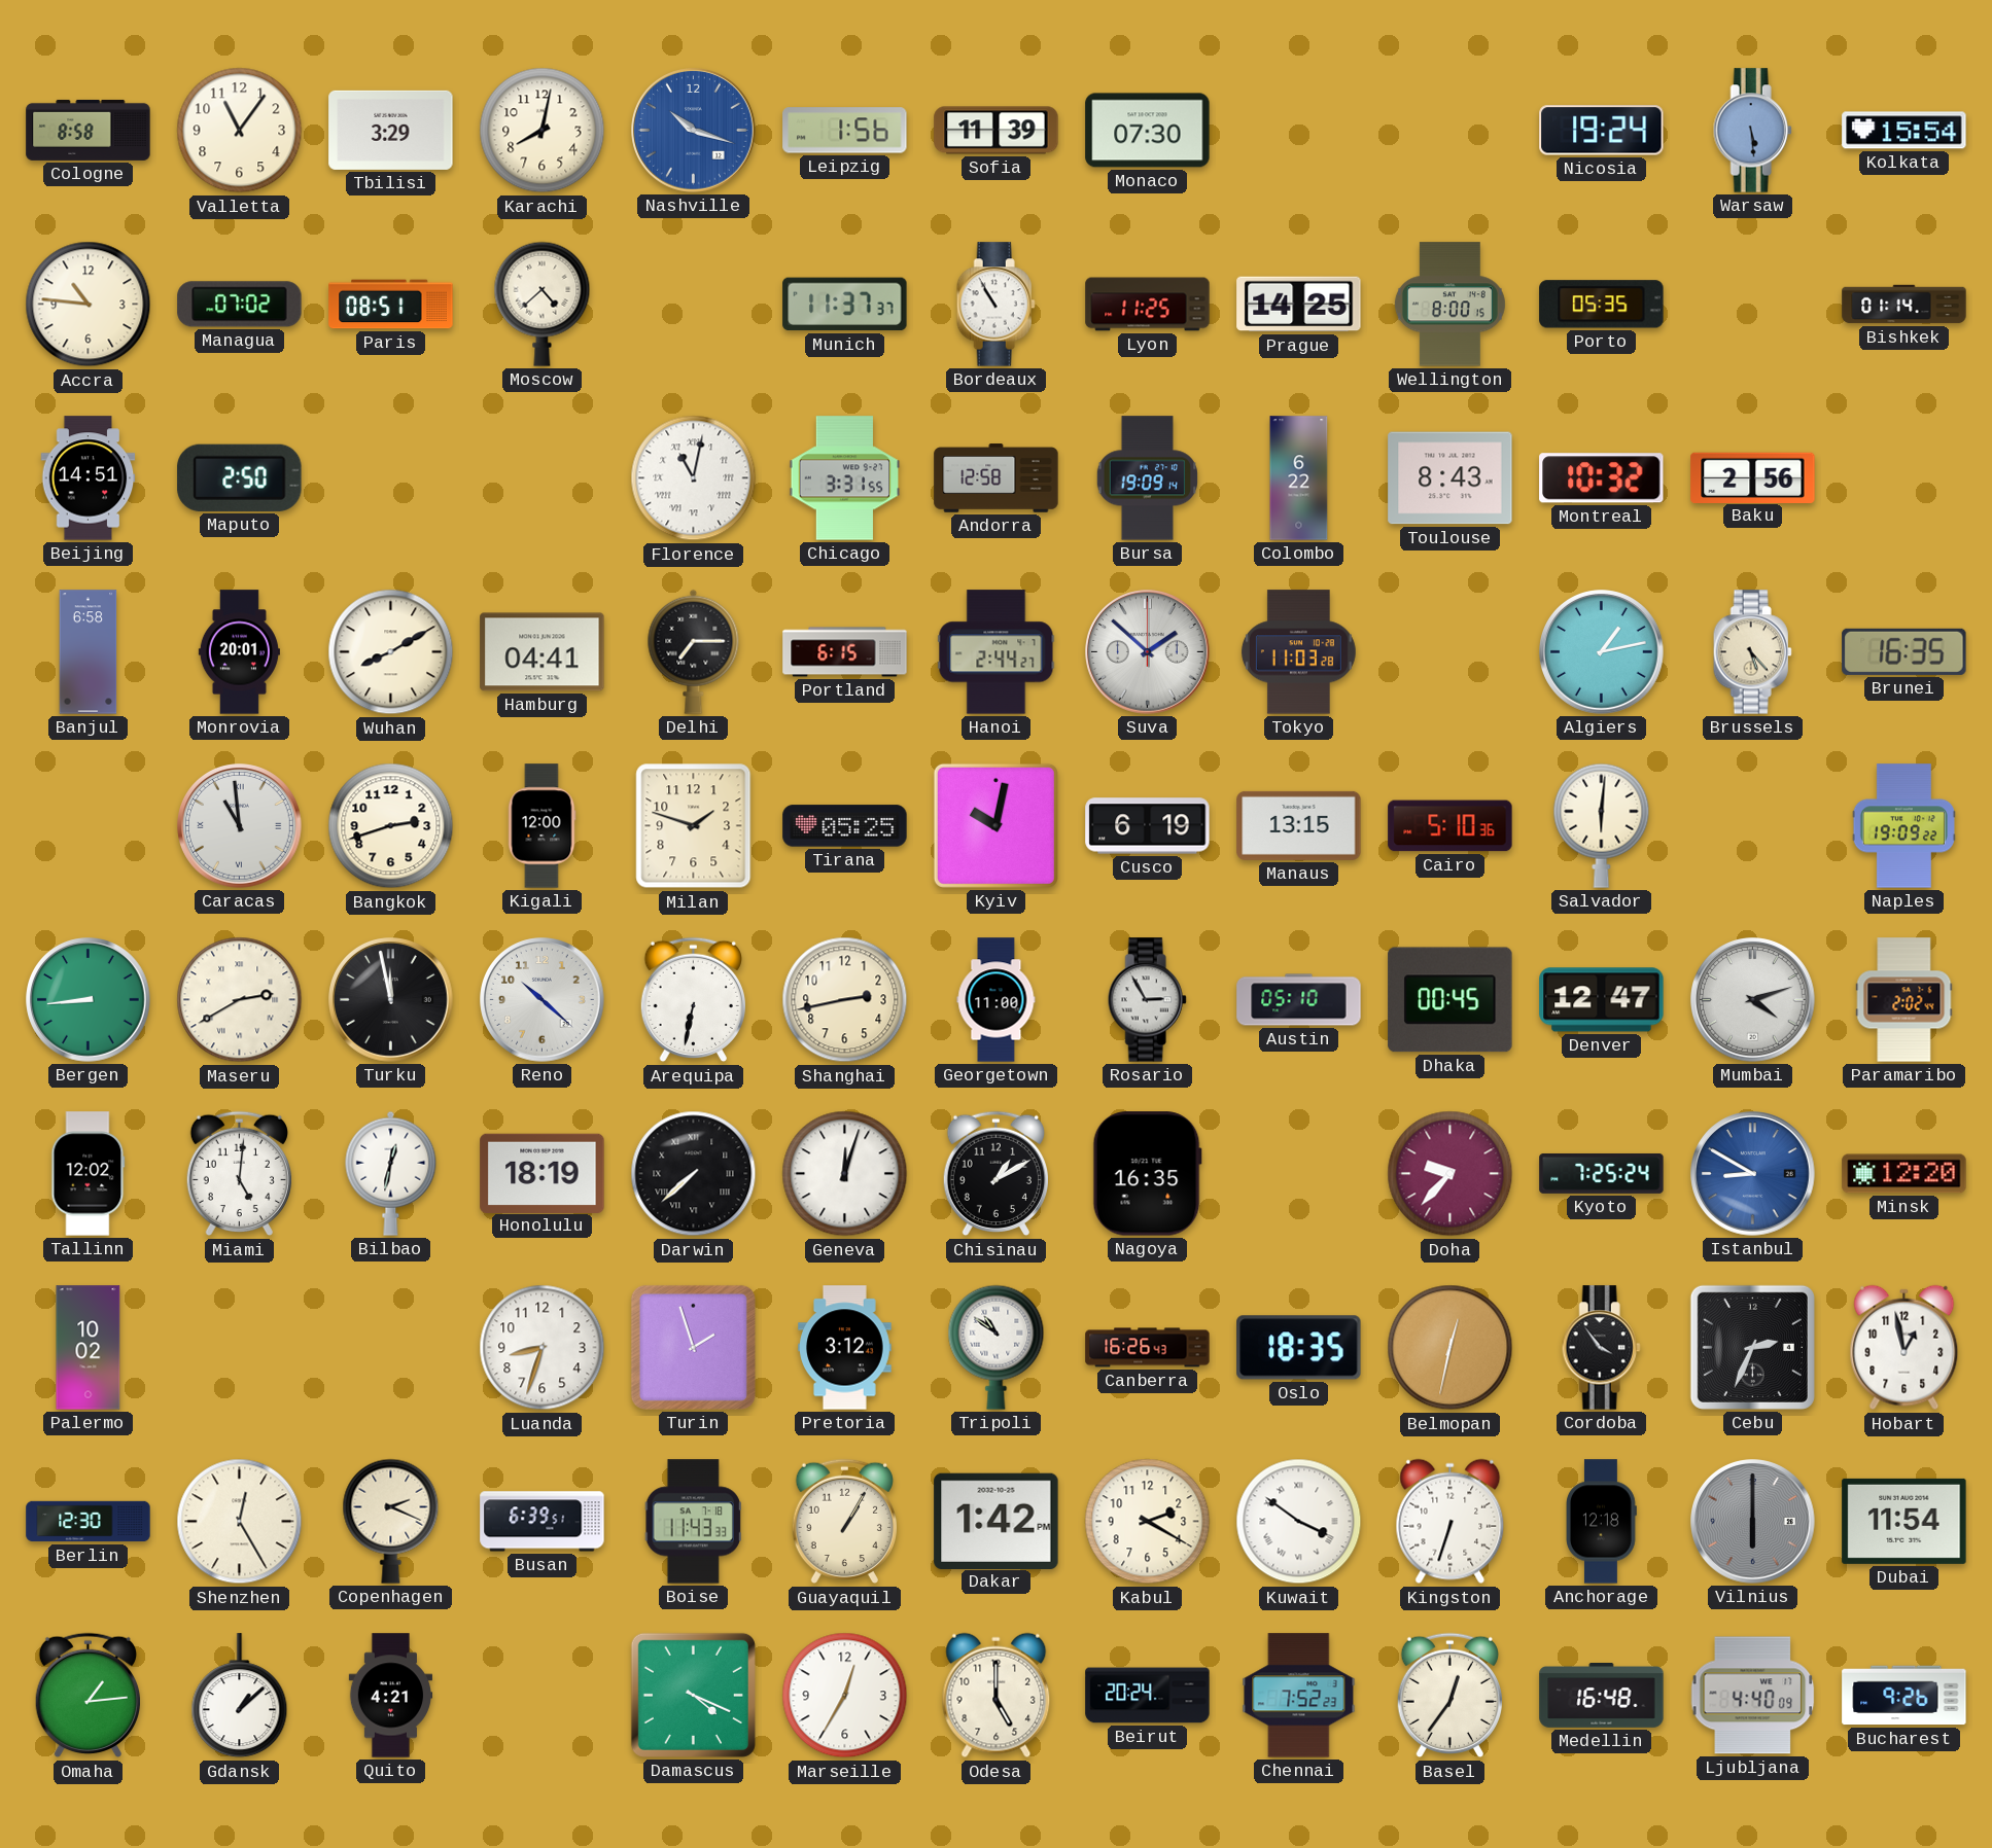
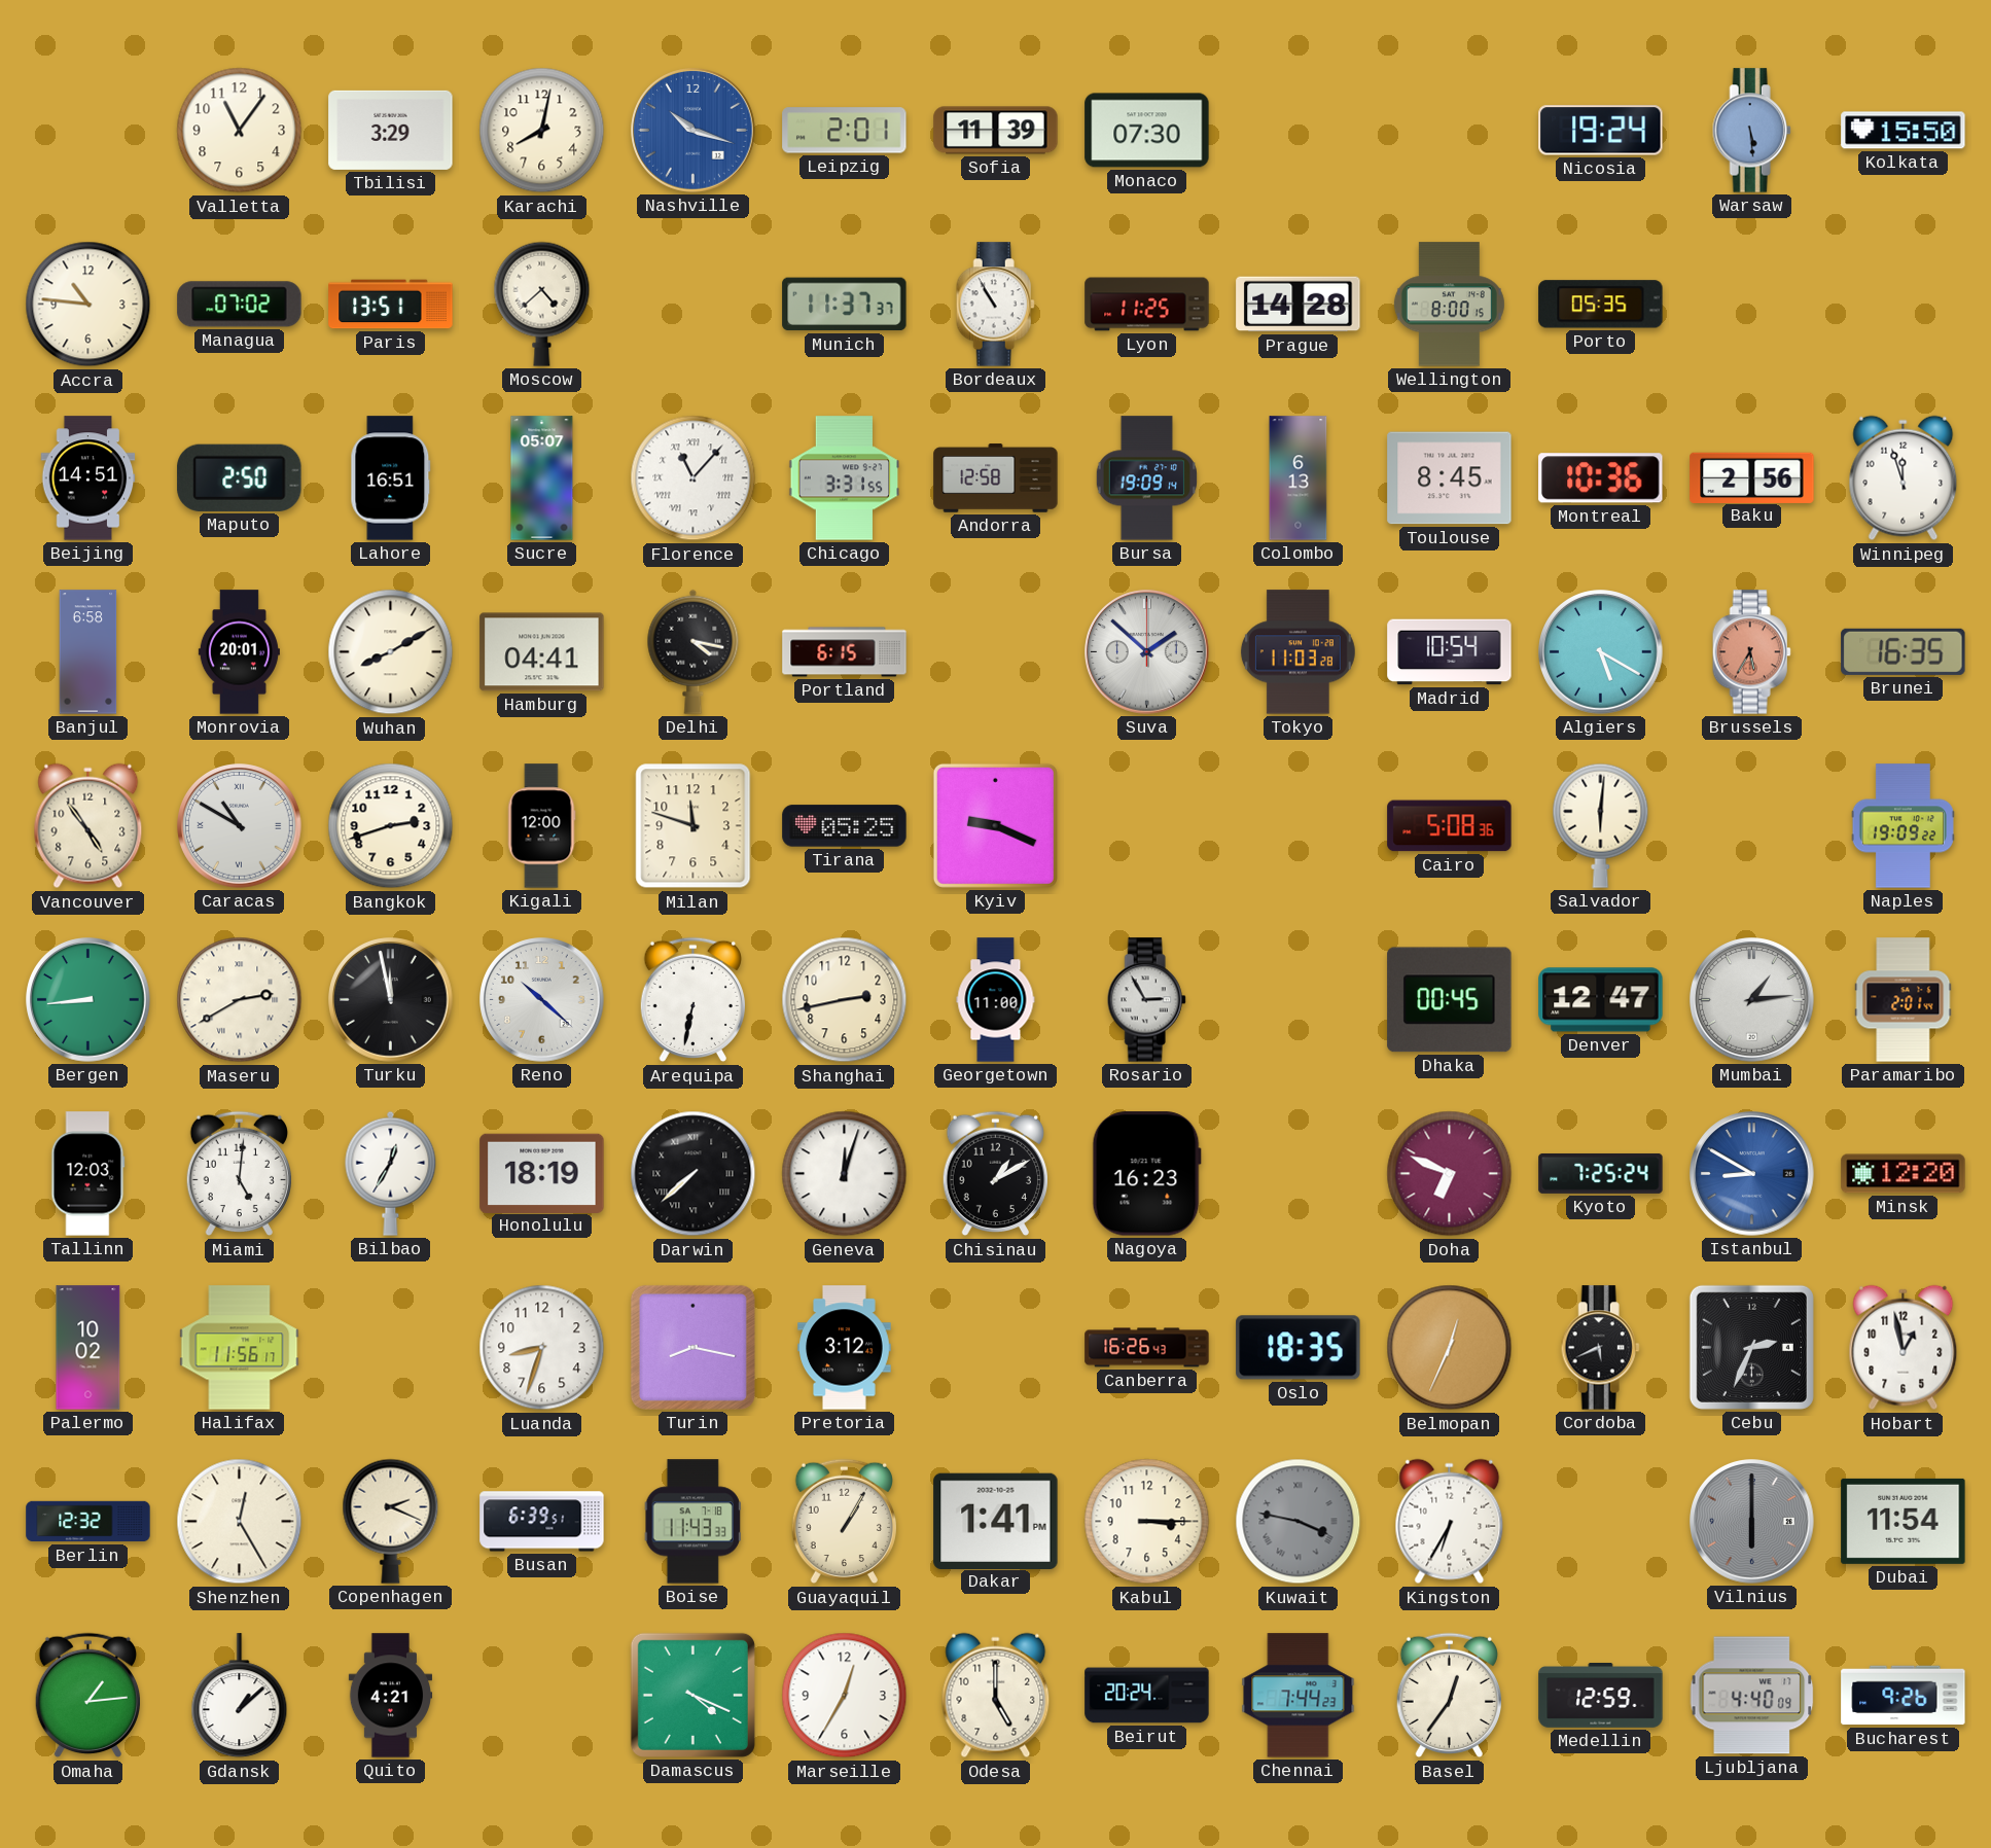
Cologne: 8:58 -> none (89, 130)
Leipzig: 1:56 -> 2:01 (845, 131)
Kolkata: 15:54 -> 15:50 (1904, 131)
Paris: 08:51 -> 13:51 (391, 305)
Prague: 14:25 -> 14:28 (1299, 305)
Bishkek: 01:14 -> none (1904, 305)
Lahore: none -> 16:51 (391, 478)
Sucre: none -> 05:07 (542, 478)
Florence: 11:02 -> 11:07 (694, 478)
Colombo: 6:22 -> 6:13 (1299, 478)
Toulouse: 8:43 -> 8:45 (1450, 478)
Montreal: 10:32 -> 10:36 (1601, 478)
Winnipeg: none -> 11:57 (1904, 478)
Delhi: 7:15 -> 4:17 (694, 651)
Hanoi: 2:44 -> none (997, 652)
Madrid: none -> 10:54 (1450, 652)
Algiers: 1:13 -> 5:20 (1601, 652)
Brussels: 5:23 -> 5:35 (1751, 652)
Brussels dial: cream -> salmon (1751, 652)
Vancouver: none -> 4:54 (88, 826)
Caracas: 10:59 -> 10:50 (240, 826)
Milan: 1:48 -> 11:48 (694, 826)
Kyiv: 10:02 -> 9:19 (995, 825)
Cusco: 6:19 -> none (1148, 826)
Manaus: 13:15 -> none (1299, 825)
Cairo: 5:10 -> 5:08 (1450, 826)
Austin: 05:10 -> none (1299, 1000)
Mumbai: 4:12 -> 1:14 (1752, 1000)
Paramaribo: 2:02 -> 2:01 (1904, 1000)
Tallinn: 12:02 -> 12:03 (88, 1174)
Bilbao: 12:32 -> 12:35 (391, 1173)
Nagoya: 16:35 -> 16:23 (1146, 1174)
Doha: 9:37 -> 6:49 (1450, 1174)
Halifax: none -> 11:56 (240, 1348)
Turin: 1:57 -> 8:17 (692, 1347)
Tripoli: 10:51 -> none (997, 1347)
Belmopan: 12:32 -> 12:34 (1450, 1348)
Cordoba: 3:54 -> 5:41 (1600, 1348)
Berlin: 12:30 -> 12:32 (88, 1522)
Dakar: 1:42 -> 1:41 (996, 1521)
Kabul: 2:20 -> 3:15 (1147, 1522)
Kuwait: 3:51 -> 3:47 (1299, 1522)
Kuwait dial: white -> grey (1299, 1522)
Kingston: 6:33 -> 6:35 (1450, 1522)
Anchorage: 12:18 -> none (1602, 1522)
Chennai: 7:52 -> 7:44 (1299, 1696)
Medellin: 16:48 -> 12:59 (1601, 1696)
